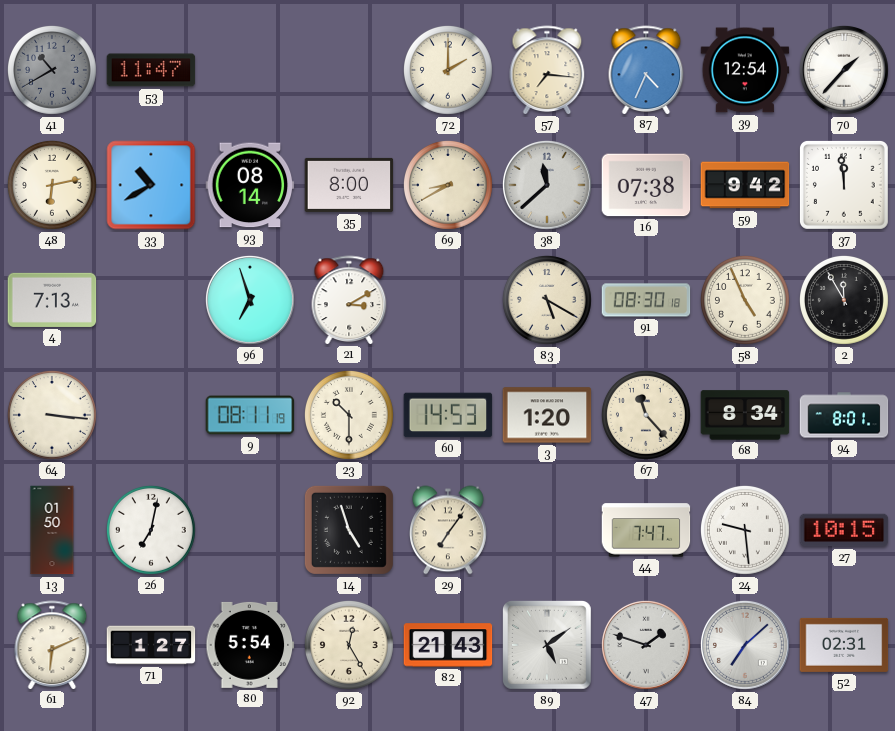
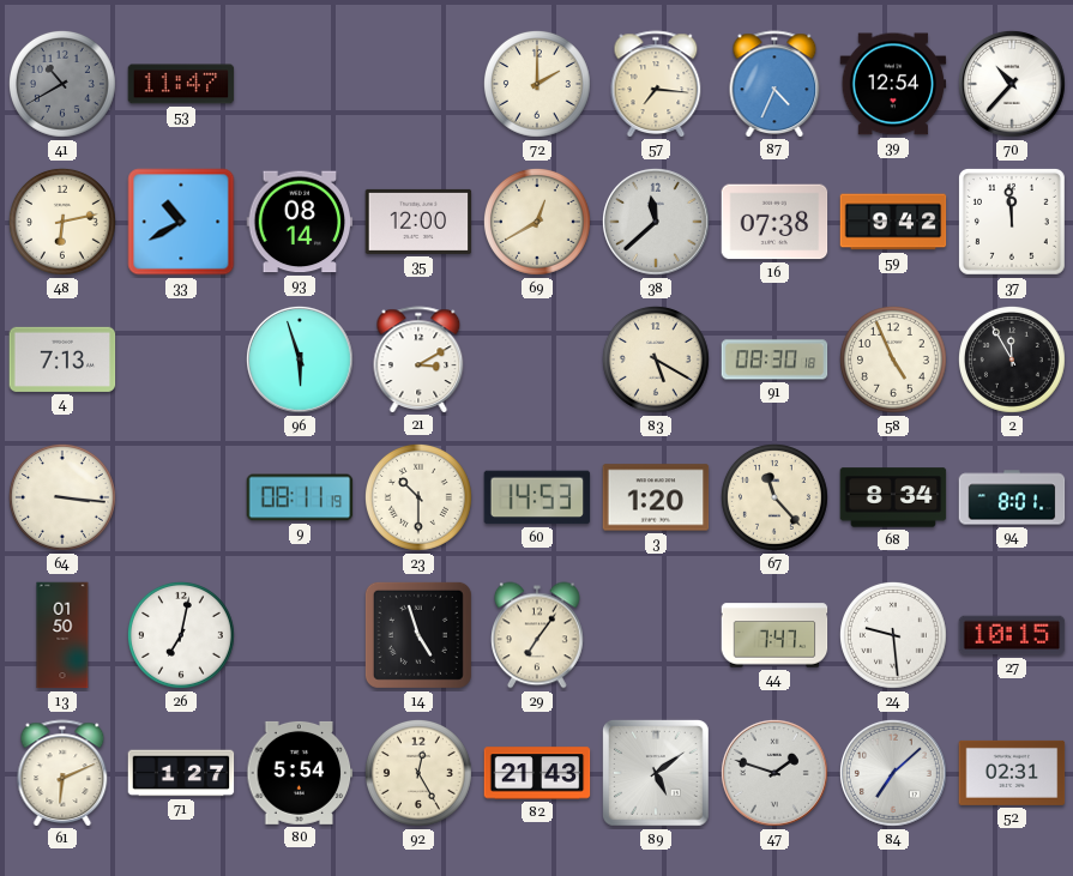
70: 1:37 -> 10:37 (1012, 84)
35: 8:00 -> 12:00 (418, 222)
69: 8:40 -> 12:40 (537, 222)
96: 6:57 -> 5:57 (300, 360)
